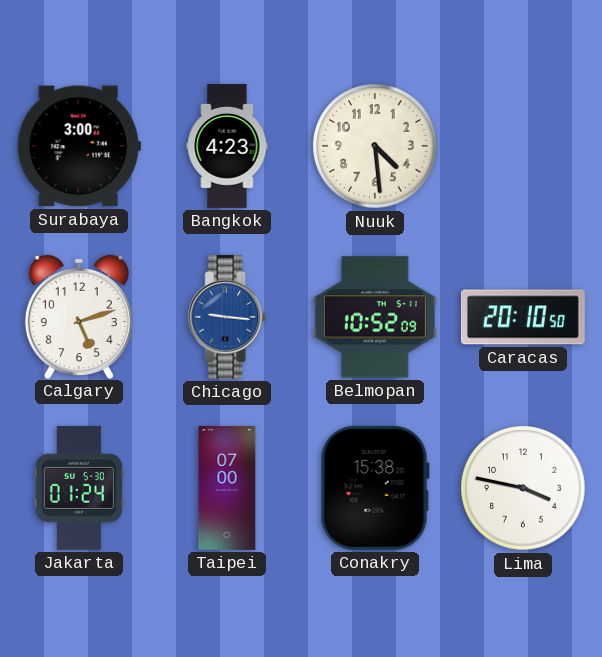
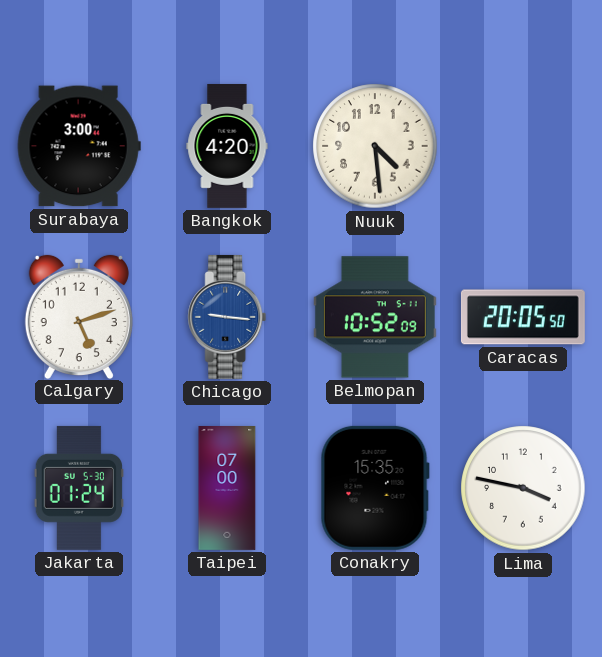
Bangkok: 4:23 -> 4:20 (227, 146)
Caracas: 20:10 -> 20:05 (523, 317)
Conakry: 15:38 -> 15:35 (375, 488)
